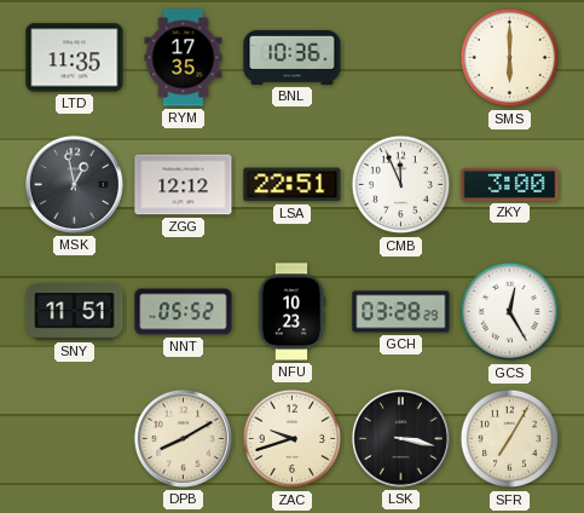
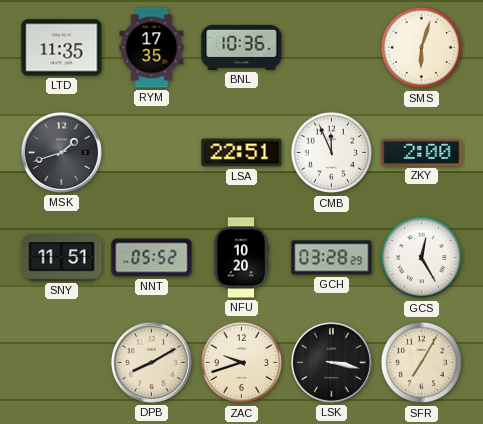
SMS: 6:00 -> 6:03 (421, 48)
MSK: 12:58 -> 1:42 (61, 152)
ZGG: 12:12 -> none (184, 185)
ZKY: 3:00 -> 2:00 (422, 152)
NFU: 10:23 -> 10:20 (241, 258)
